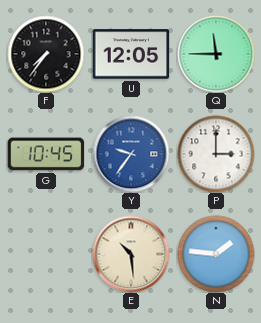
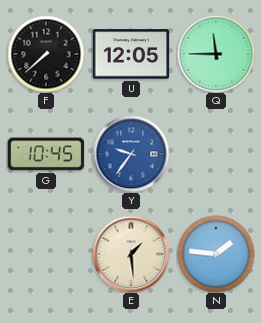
F: 7:36 -> 7:38 (46, 54)
P: 3:00 -> none (216, 154)
E: 10:29 -> 1:29 (131, 254)
